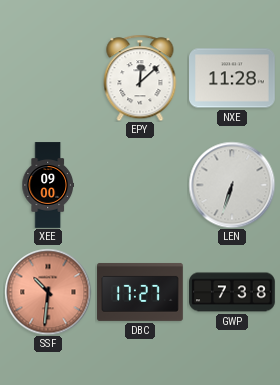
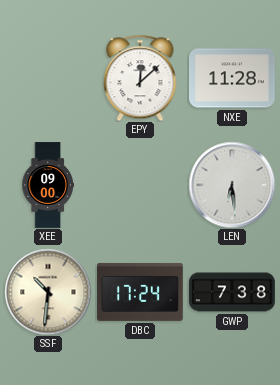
LEN: 6:33 -> 6:29 (232, 185)
SSF dial: salmon -> cream (48, 292)
DBC: 17:27 -> 17:24 (140, 292)
